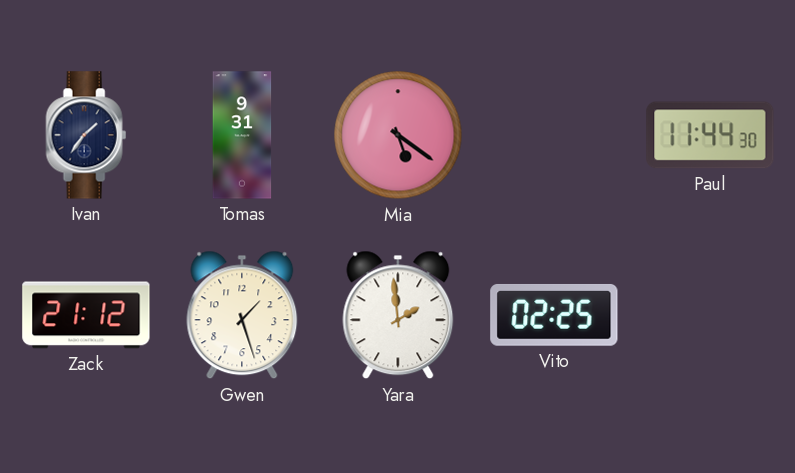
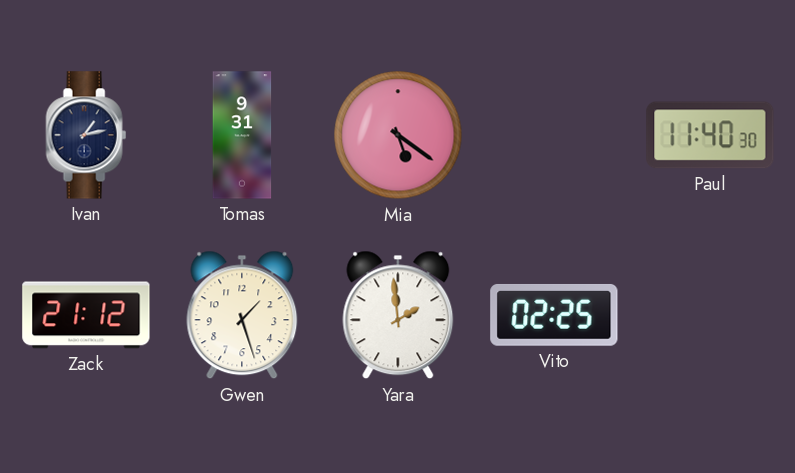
Ivan: 1:36 -> 1:13 (86, 135)
Paul: 11:44 -> 11:40 (710, 135)
